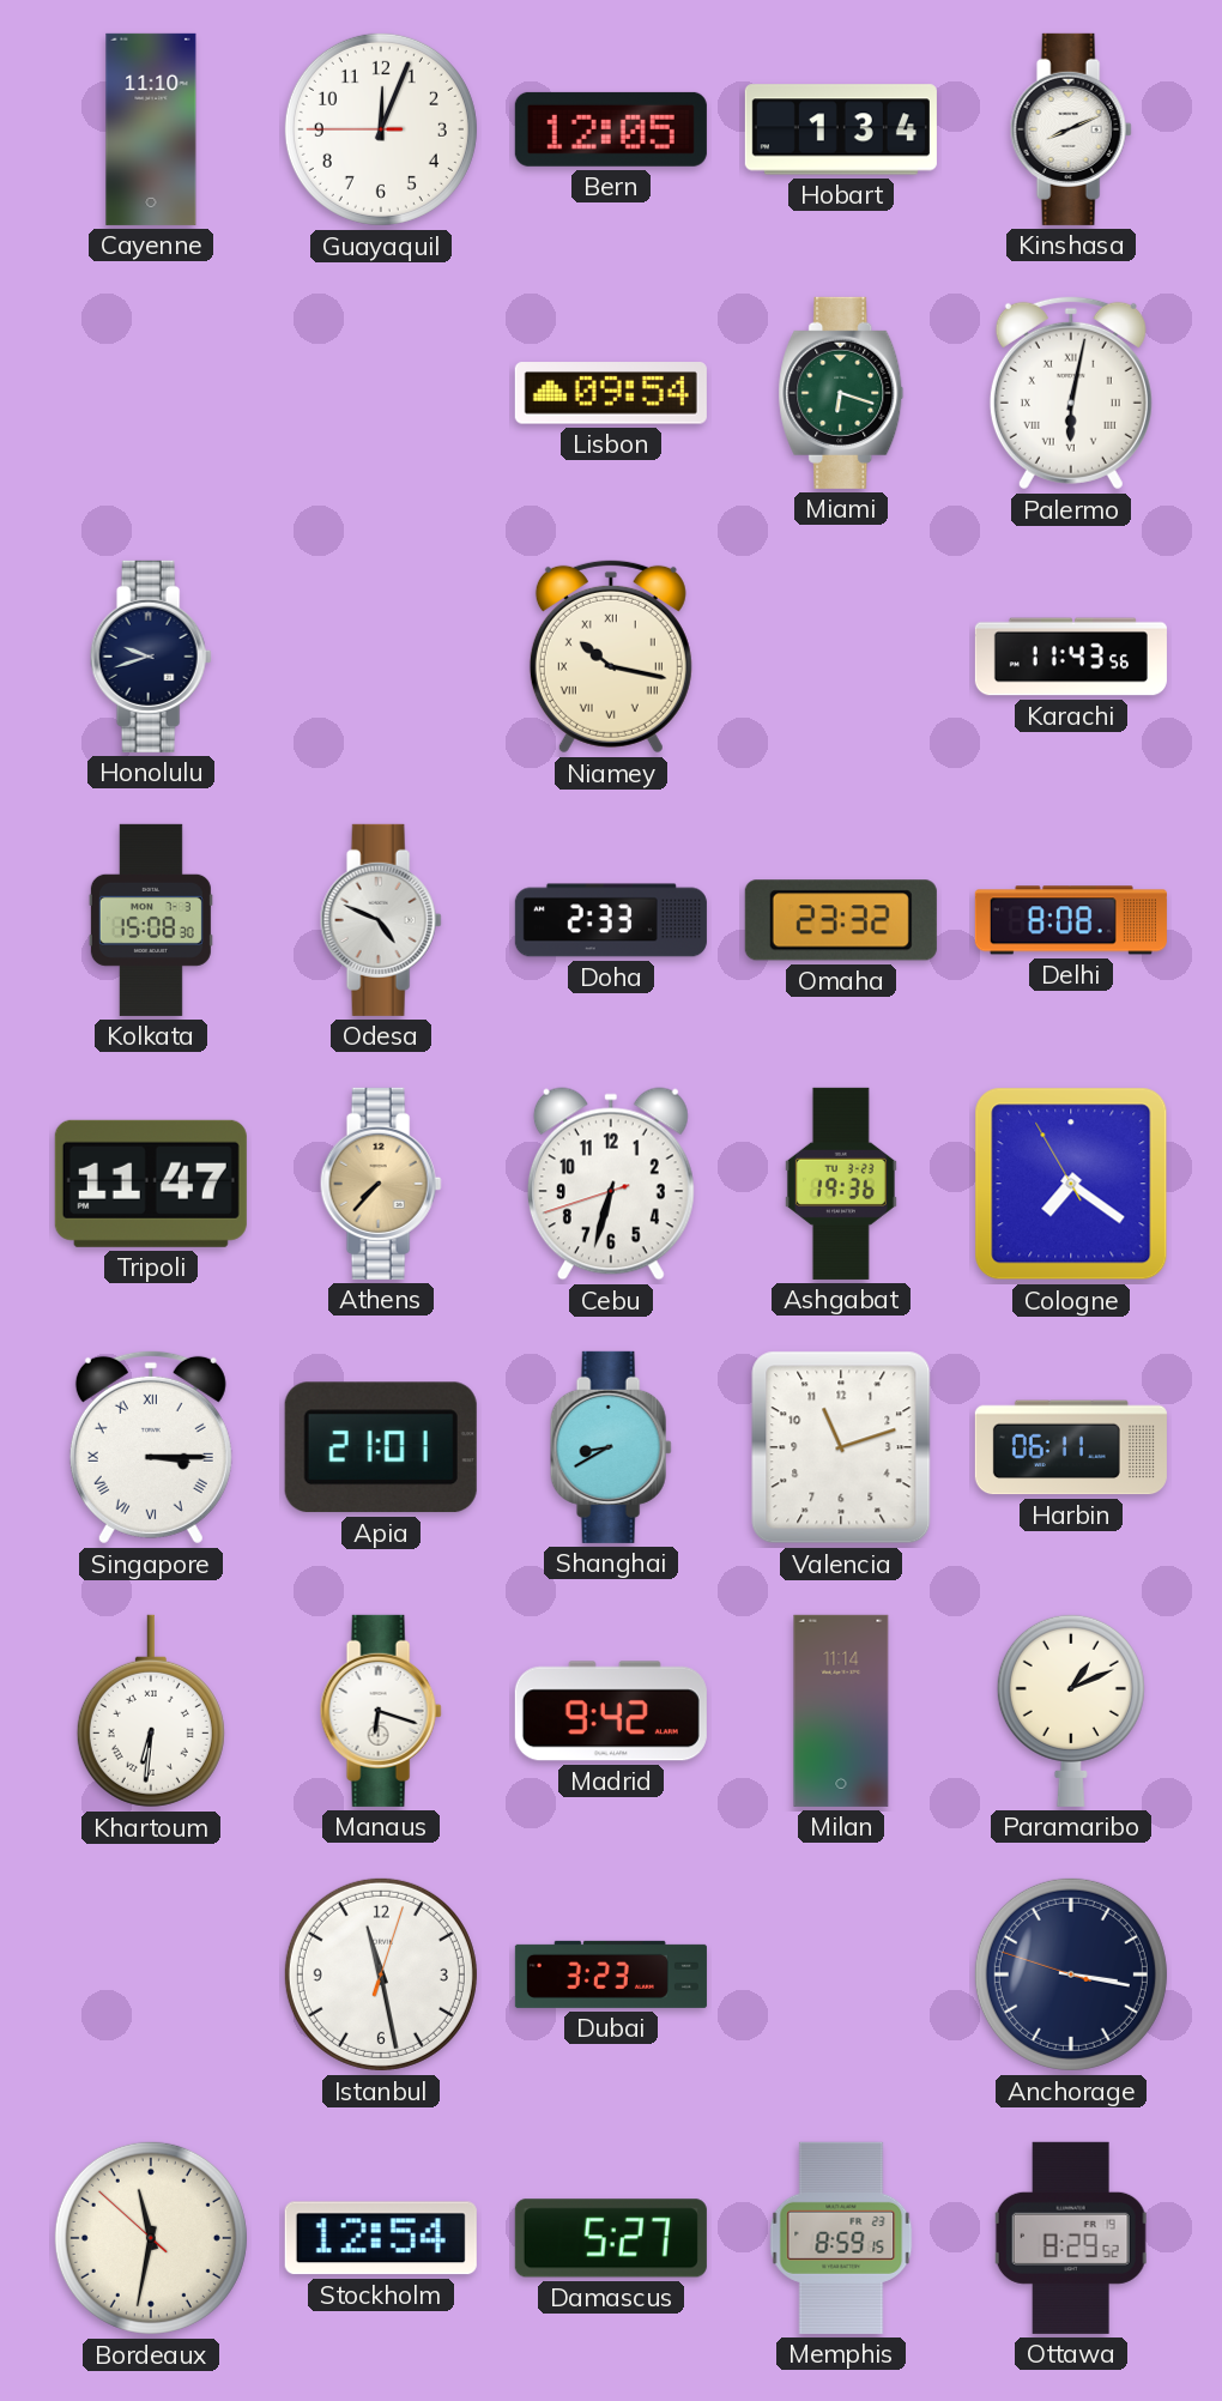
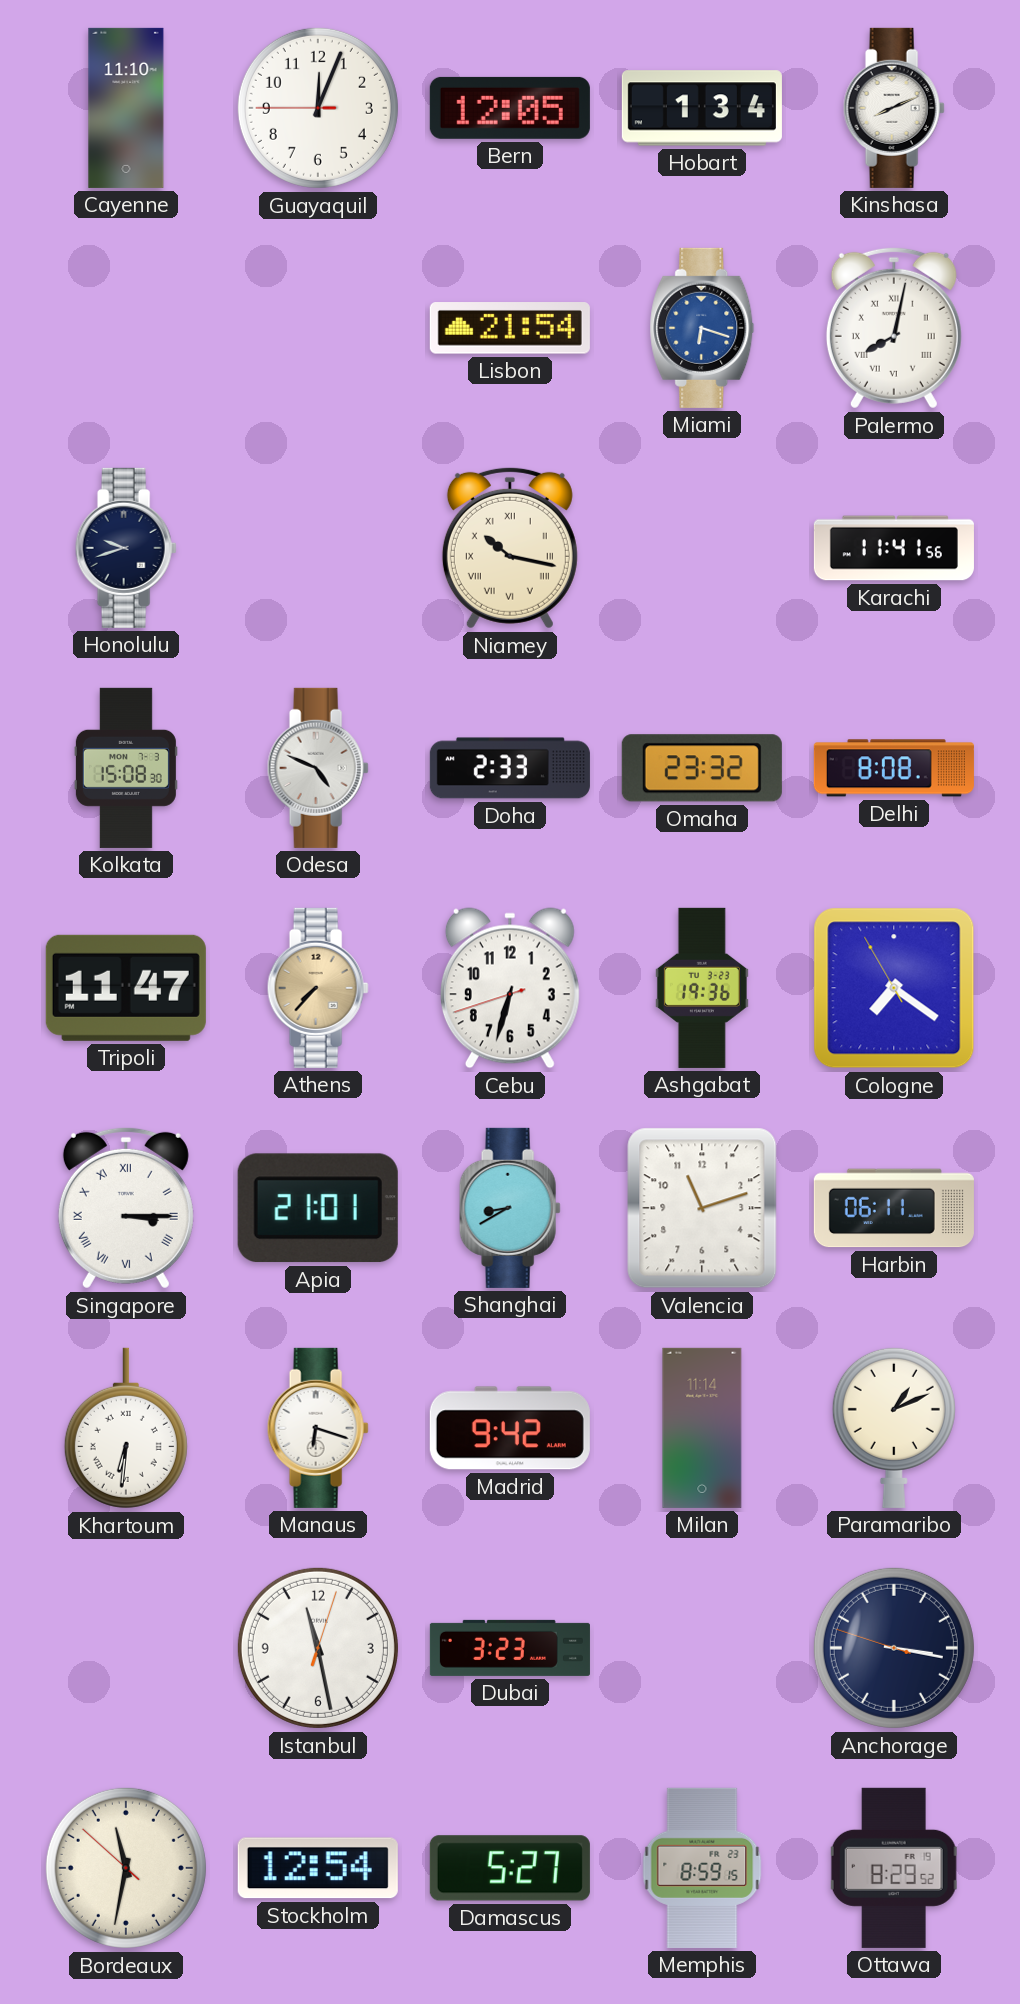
Lisbon: 09:54 -> 21:54 (510, 328)
Miami dial: green -> blue (702, 328)
Palermo: 6:02 -> 8:02 (894, 328)
Karachi: 11:43 -> 11:41 (894, 548)
